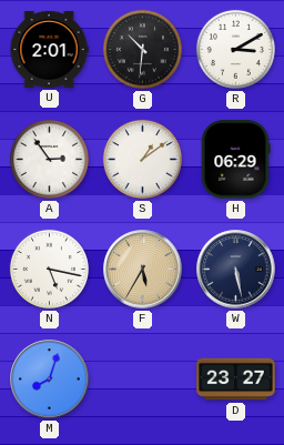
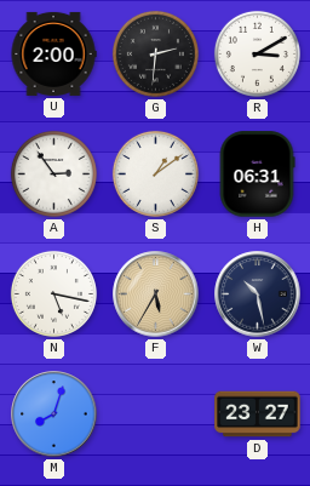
U: 2:01 -> 2:00 (53, 53)
G: 10:31 -> 2:31 (155, 53)
H: 06:29 -> 06:31 (257, 175)
W: 5:28 -> 10:28 (258, 295)
